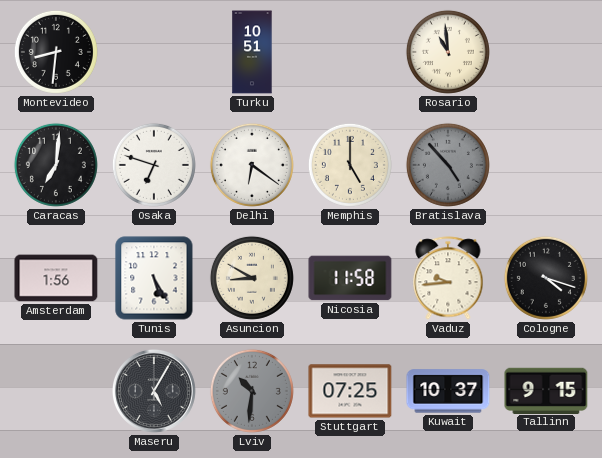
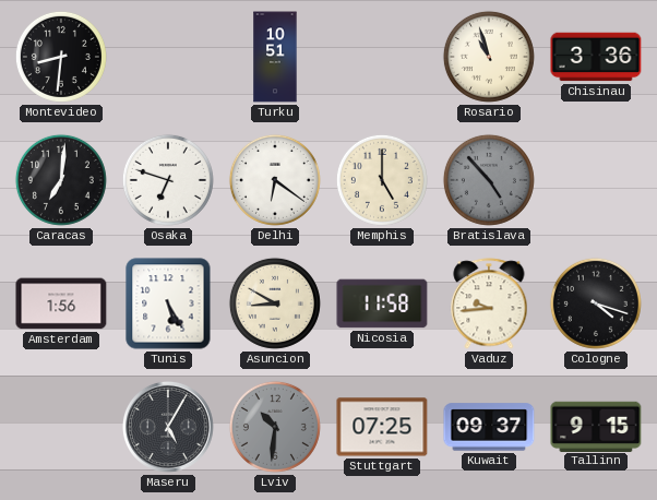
Rosario: 10:59 -> 10:57 (489, 57)
Chisinau: none -> 3:36 (596, 57)
Kuwait: 10:37 -> 09:37 (489, 427)
